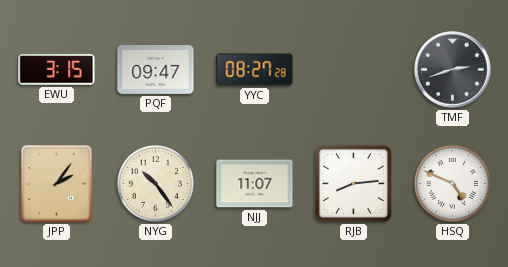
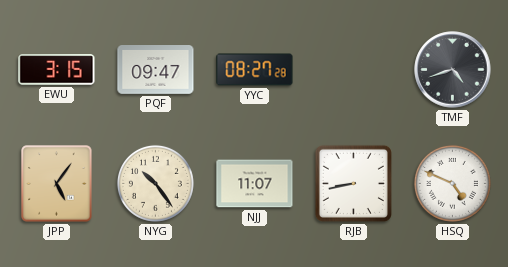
TMF: 2:42 -> 4:42 (453, 70)
JPP: 2:06 -> 5:06 (57, 184)
RJB: 8:14 -> 8:43 (353, 183)
